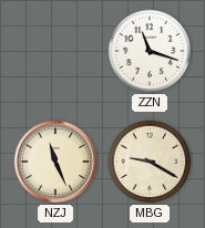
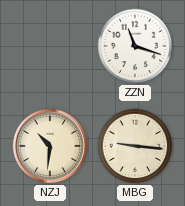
NZJ: 11:26 -> 10:31 (50, 146)
MBG: 9:20 -> 9:16 (135, 146)
